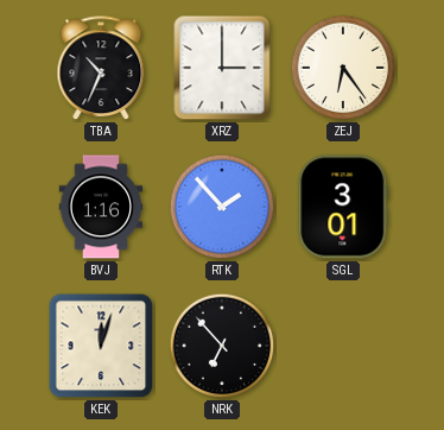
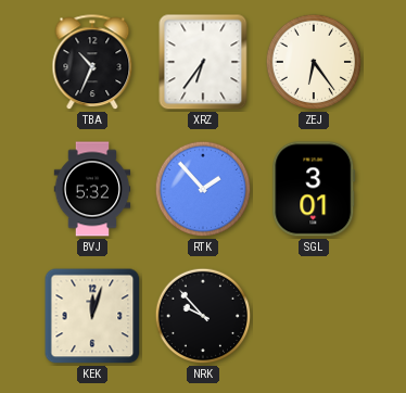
XRZ: 3:00 -> 6:36 (203, 62)
BVJ: 1:16 -> 5:32 (92, 189)
NRK: 6:53 -> 9:53 (203, 316)
